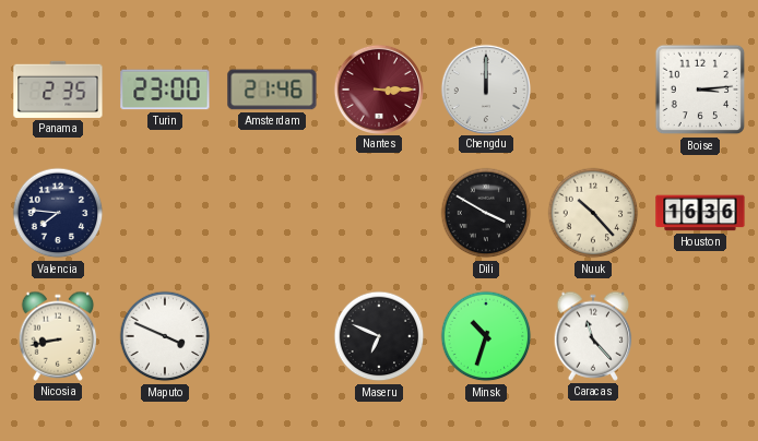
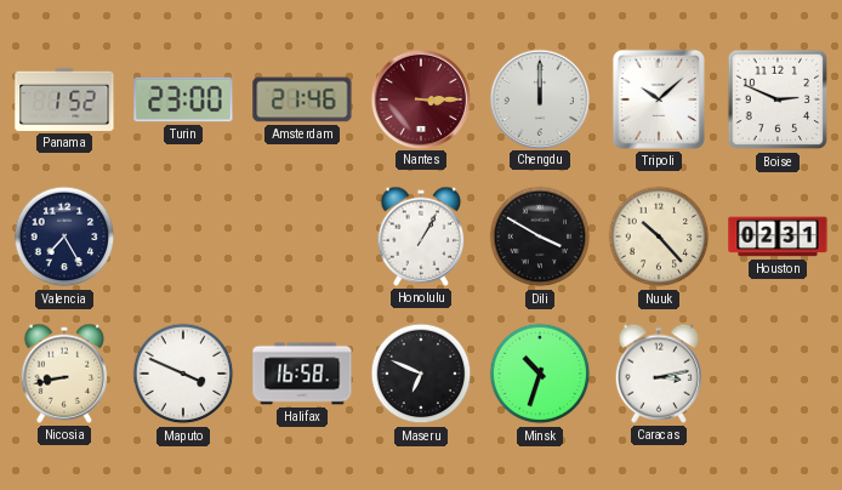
Panama: 2:35 -> 1:52 (64, 99)
Tripoli: none -> 10:08 (659, 99)
Boise: 3:14 -> 2:49 (778, 99)
Valencia: 7:46 -> 7:25 (64, 237)
Honolulu: none -> 1:05 (421, 237)
Houston: 16:36 -> 02:31 (778, 237)
Halifax: none -> 16:58 (302, 374)
Caracas: 11:23 -> 3:13 (659, 374)
